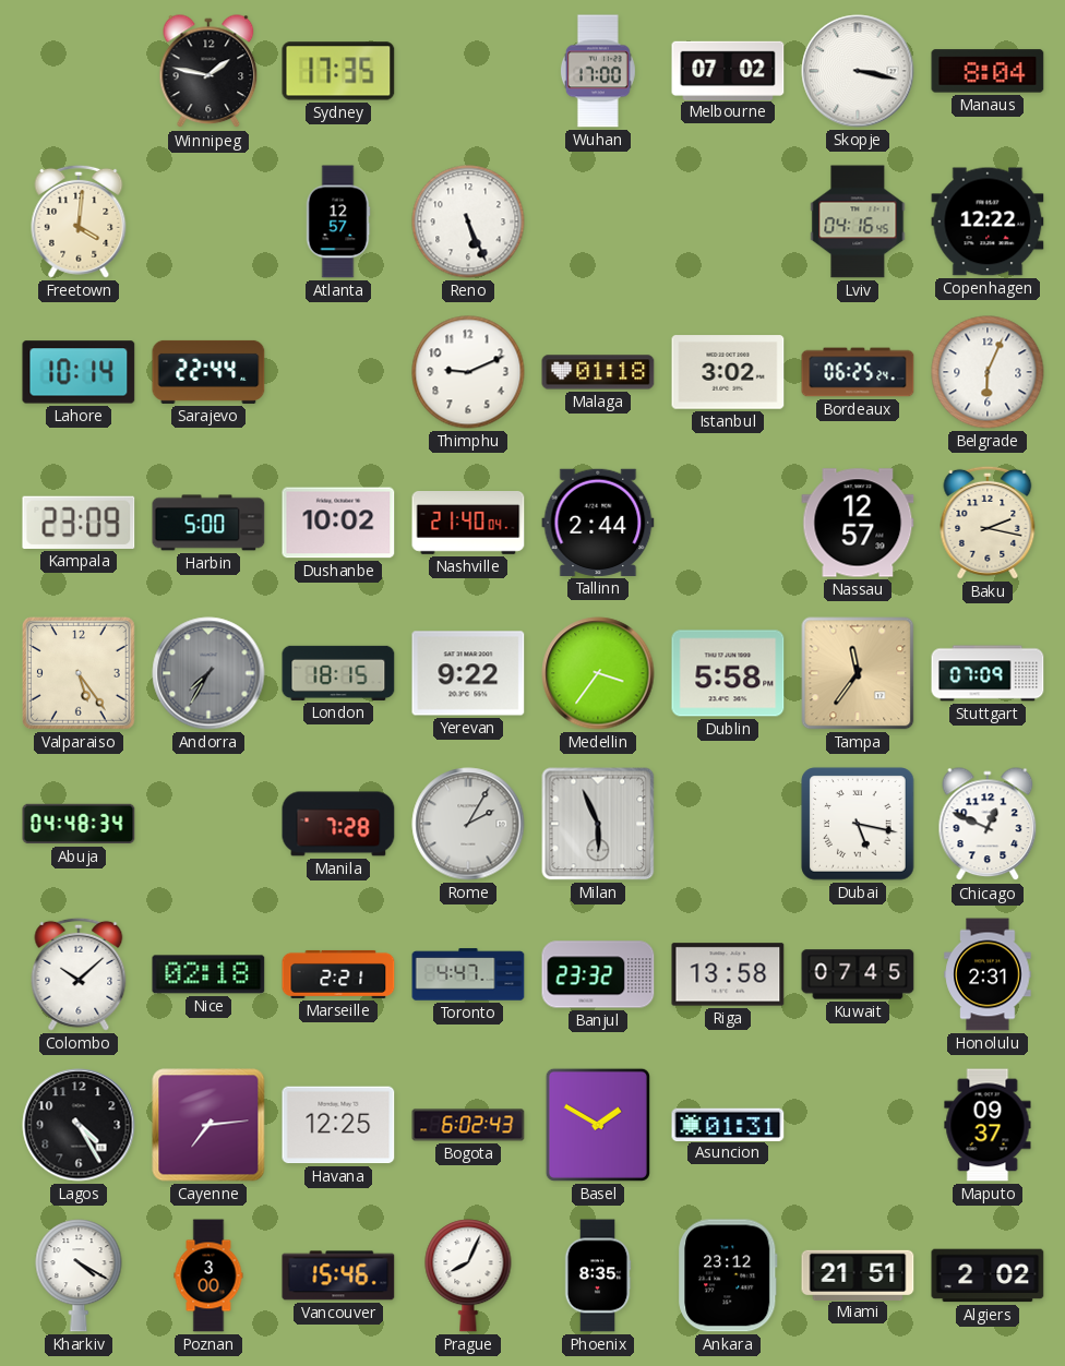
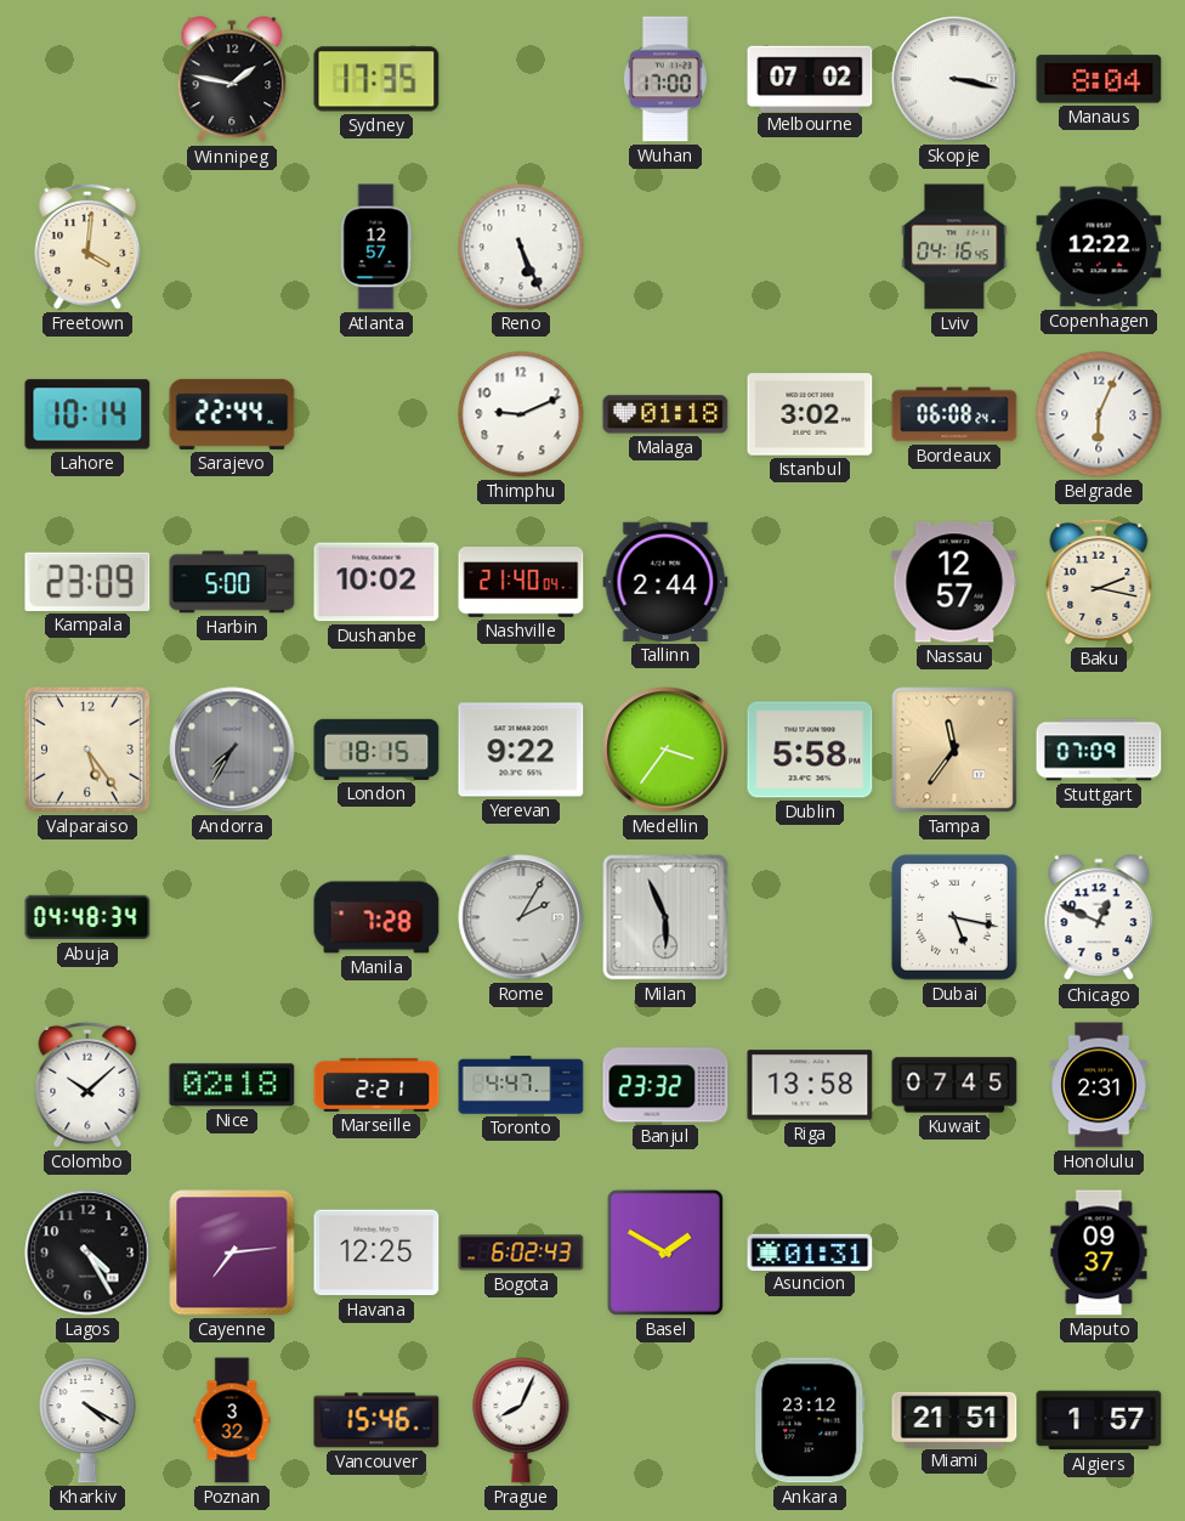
Bordeaux: 06:25 -> 06:08 (954, 414)
Poznan: 3:00 -> 3:32 (232, 1420)
Phoenix: 8:35 -> none (598, 1275)
Algiers: 2:02 -> 1:57 (1099, 1420)
